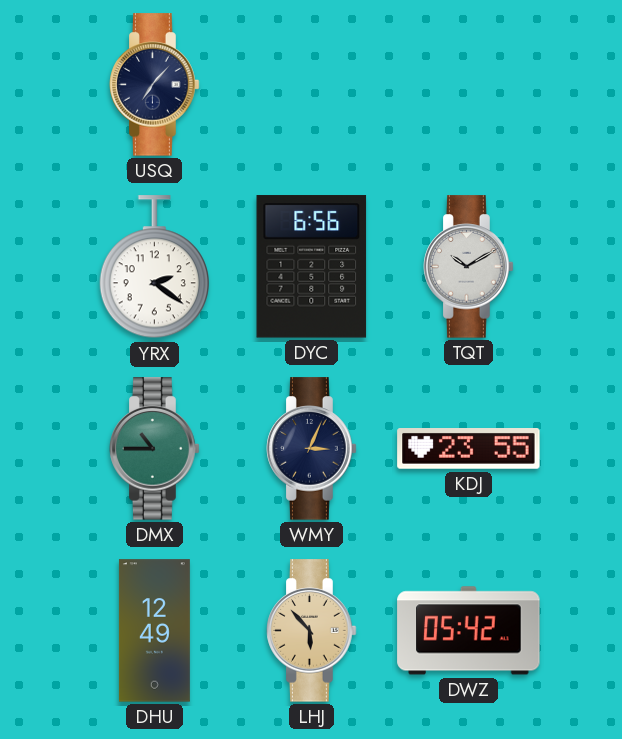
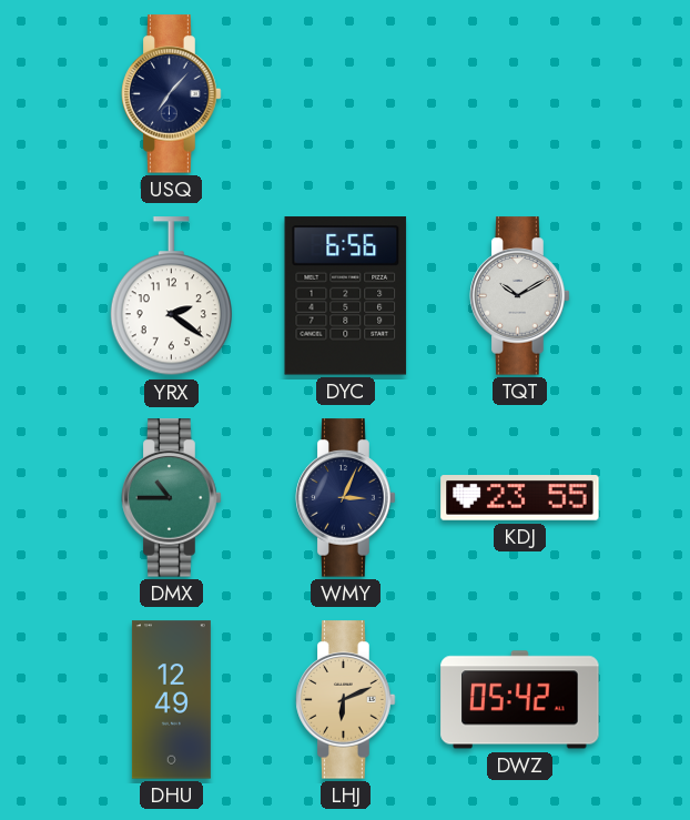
LHJ: 5:53 -> 6:11 (346, 700)
